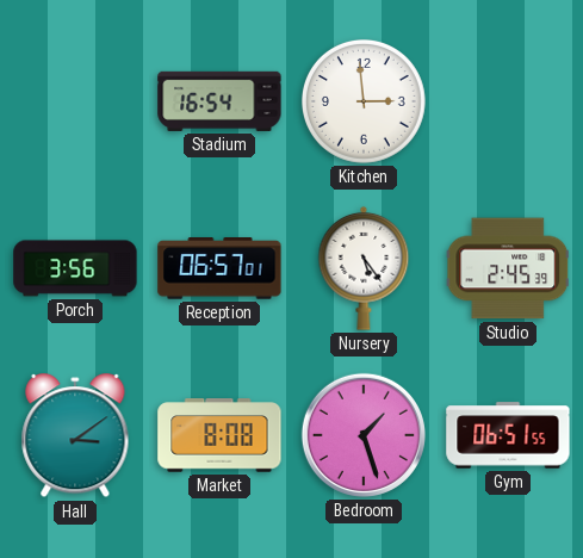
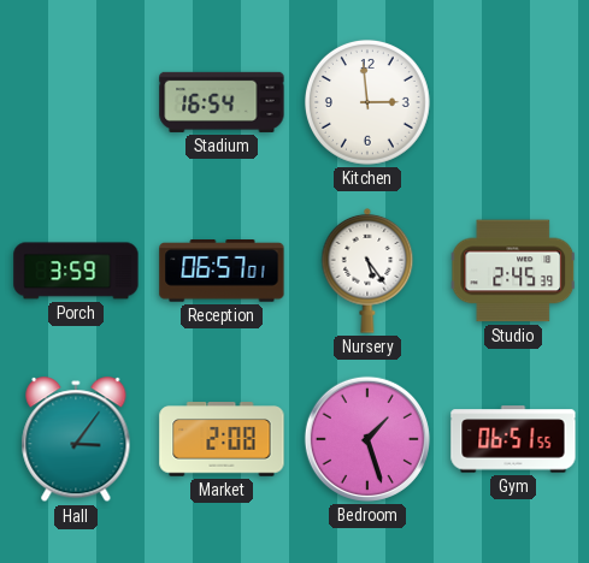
Porch: 3:56 -> 3:59 (76, 271)
Hall: 3:09 -> 3:06 (76, 440)
Market: 8:08 -> 2:08 (222, 439)
